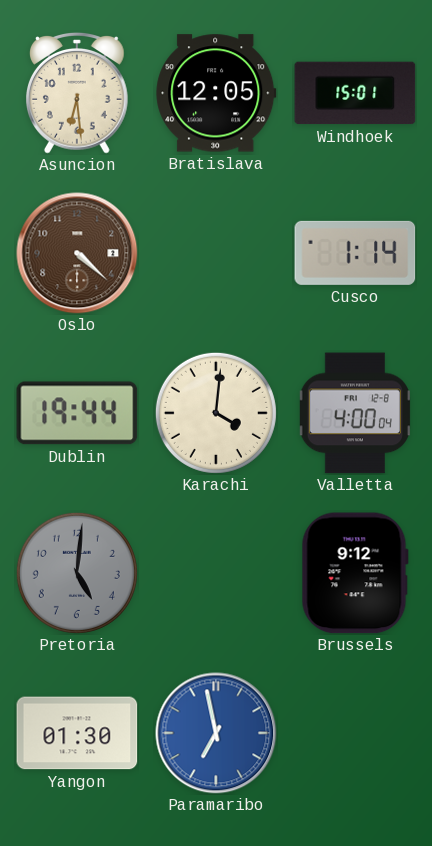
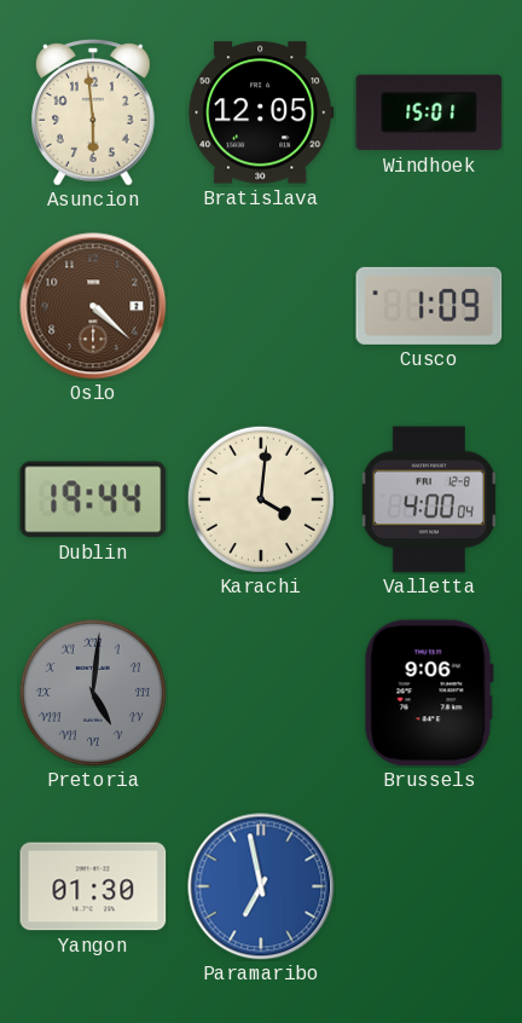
Asuncion: 6:29 -> 5:59 (94, 114)
Cusco: 1:14 -> 1:09 (429, 306)
Pretoria numerals: Arabic -> Roman (93, 693)
Brussels: 9:12 -> 9:06 (429, 693)
